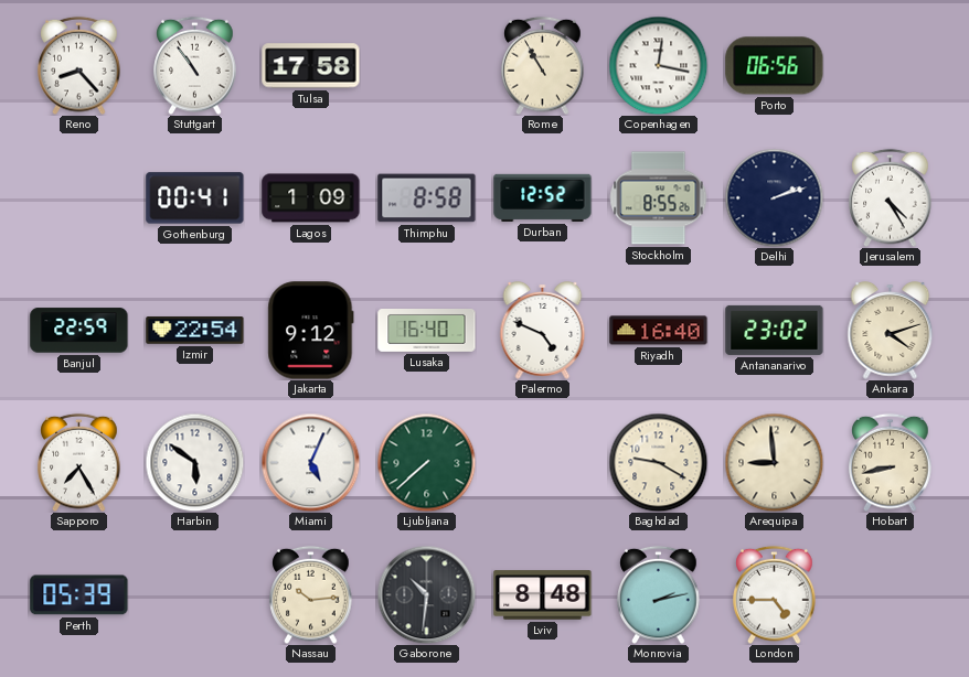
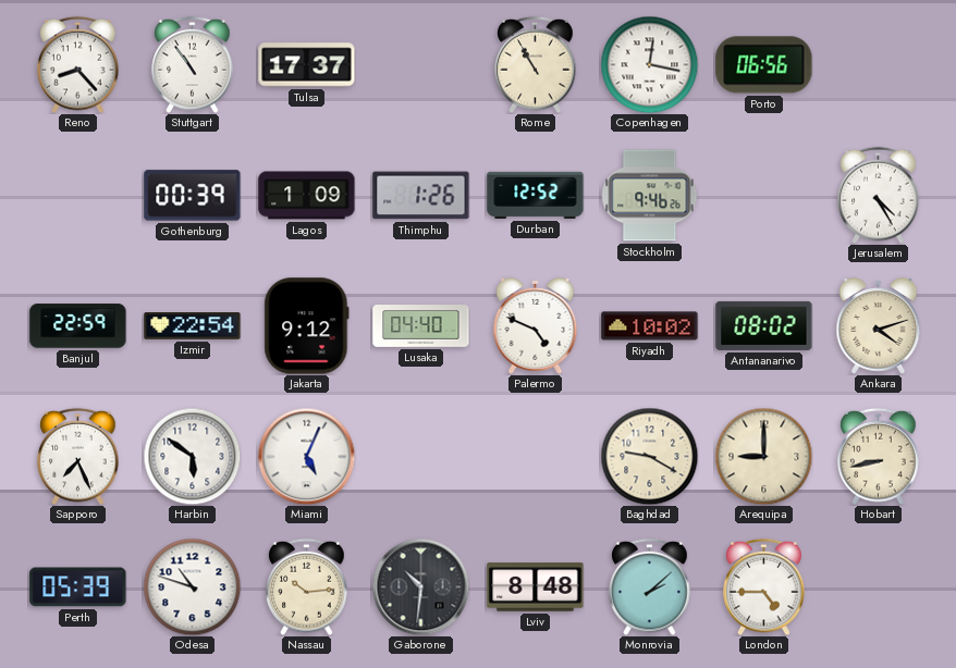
Tulsa: 17:58 -> 17:37 (307, 65)
Gothenburg: 00:41 -> 00:39 (193, 196)
Thimphu: 8:58 -> 1:26 (421, 196)
Stockholm: 8:55 -> 9:46 (650, 196)
Delhi: 2:12 -> none (774, 197)
Lusaka: 16:40 -> 04:40 (421, 326)
Riyadh: 16:40 -> 10:02 (650, 326)
Antananarivo: 23:02 -> 08:02 (764, 325)
Sapporo: 7:25 -> 7:26 (78, 456)
Ljubljana: 7:38 -> none (426, 462)
Arequipa: 8:59 -> 9:00 (763, 456)
Odesa: none -> 10:48 (192, 586)
Monrovia: 2:13 -> 2:08 (650, 586)
